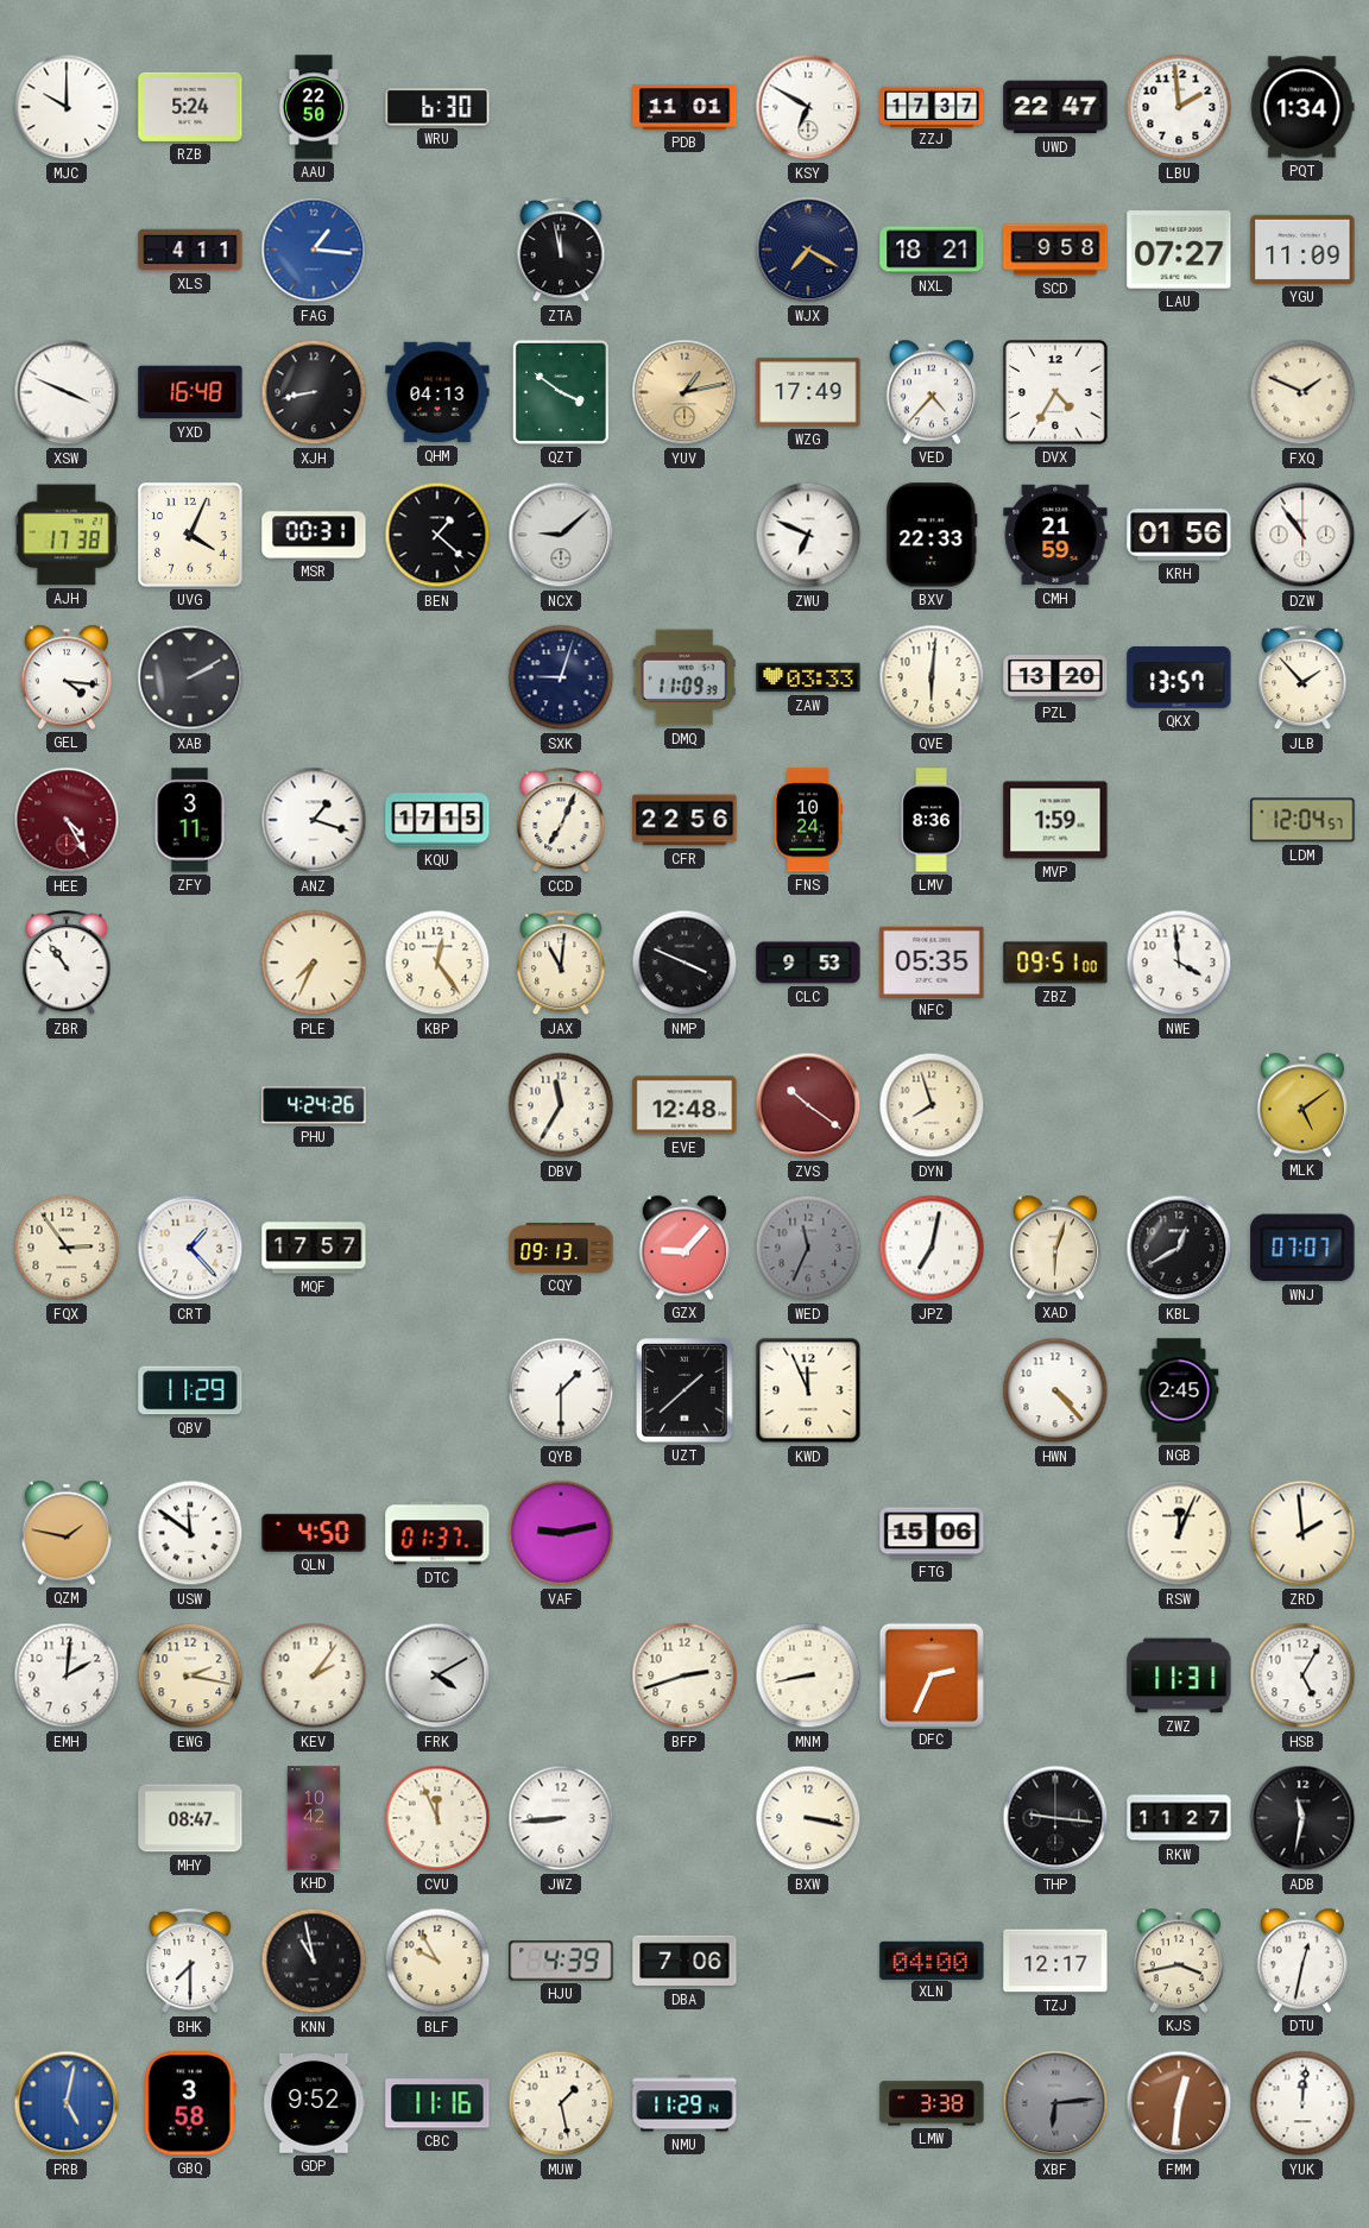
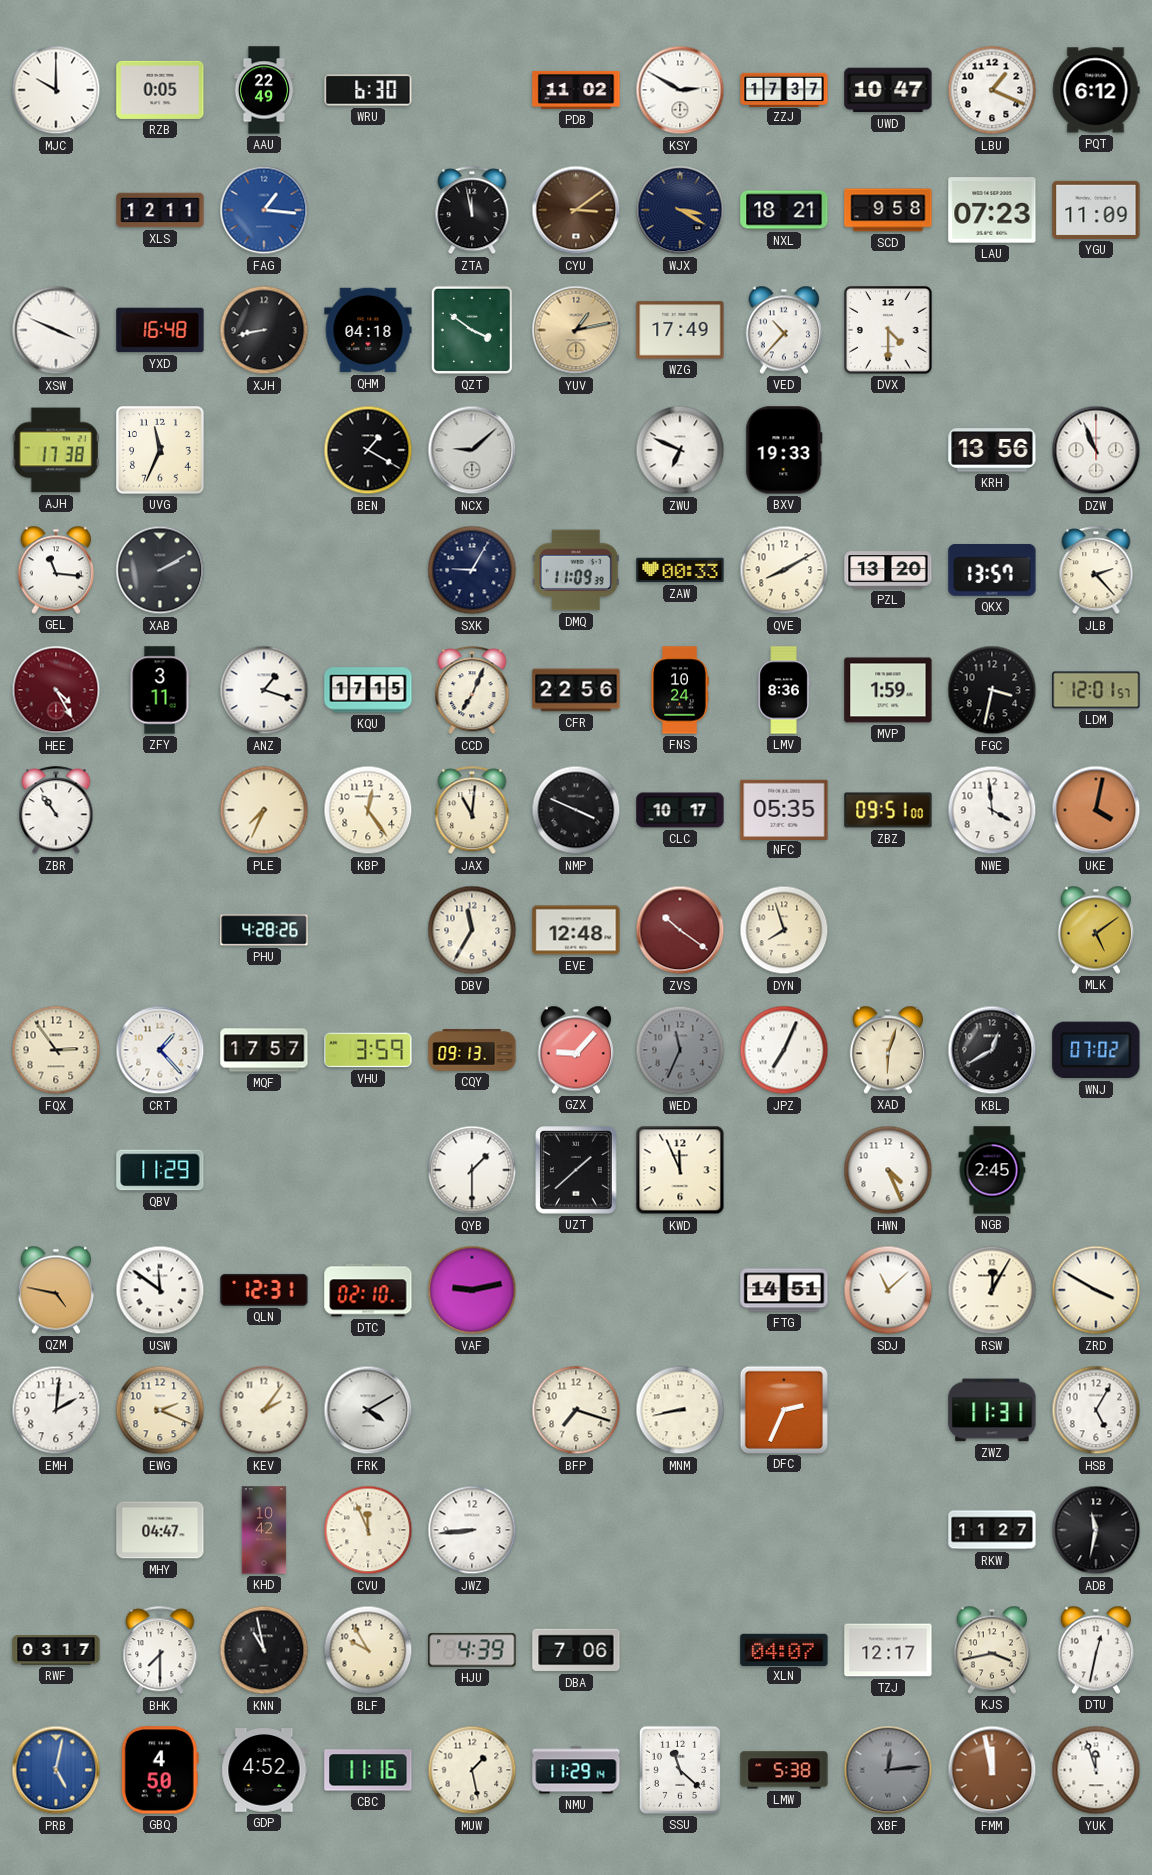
RZB: 5:24 -> 0:05 (160, 90)
AAU: 22:50 -> 22:49 (264, 90)
PDB: 11:01 -> 11:02 (576, 90)
KSY: 6:50 -> 2:50 (680, 90)
UWD: 22:47 -> 10:47 (888, 90)
LBU: 1:59 -> 1:19 (992, 90)
PQT: 1:34 -> 6:12 (1096, 90)
XLS: 4:11 -> 12:11 (160, 210)
CYU: none -> 3:09 (576, 210)
WJX: 7:20 -> 3:20 (680, 210)
LAU: 07:27 -> 07:23 (992, 210)
QHM: 04:13 -> 04:18 (368, 330)
VED: 4:37 -> 10:37 (784, 330)
DVX: 4:35 -> 4:30 (889, 331)
FXQ: 1:49 -> none (1302, 392)
UVG: 4:04 -> 11:34 (161, 451)
MSR: 00:31 -> none (314, 535)
BEN: 1:22 -> 1:20 (368, 450)
BXV: 22:33 -> 19:33 (784, 450)
CMH: 21:59 -> none (1055, 535)
KRH: 01:56 -> 13:56 (992, 450)
DZW: 10:54 -> 10:56 (1096, 450)
GEL: 4:16 -> 11:16 (56, 570)
SXK: 9:03 -> 9:05 (472, 570)
ZAW: 03:33 -> 00:33 (680, 570)
QVE: 6:01 -> 8:10 (784, 570)
JLB: 1:53 -> 2:23 (1096, 571)
FGC: none -> 3:32 (992, 690)
LDM: 12:04 -> 12:01 (1096, 690)
CLC: 9:53 -> 10:17 (680, 810)
UKE: none -> 4:02 (1096, 810)
PHU: 4:24 -> 4:28 (264, 930)
VHU: none -> 3:59 (368, 1050)
JPZ: 7:02 -> 7:04 (784, 1050)
WNJ: 07:07 -> 07:02 (1096, 1050)
HWN: 4:23 -> 4:26 (888, 1170)
QZM: 1:47 -> 4:47 (56, 1290)
QLN: 4:50 -> 12:31 (264, 1290)
DTC: 01:37 -> 02:10 (368, 1290)
FTG: 15:06 -> 14:51 (784, 1290)
SDJ: none -> 11:08 (888, 1290)
RSW: 12:04 -> 12:05 (992, 1290)
ZRD: 1:59 -> 3:50 (1096, 1290)
EWG: 2:17 -> 2:19 (160, 1410)
BFP: 2:42 -> 7:18 (576, 1410)
MHY: 08:47 -> 04:47 (160, 1530)
BXW: 3:17 -> none (808, 1818)
THP: 9:16 -> none (1055, 1818)
RWF: none -> 03:17 (56, 1650)
XLN: 04:00 -> 04:07 (784, 1649)
GBQ: 3:58 -> 4:50 (160, 1770)
GDP: 9:52 -> 4:52 (264, 1771)
SSU: none -> 11:22 (680, 1770)
LMW: 3:38 -> 5:38 (784, 1770)
XBF: 6:14 -> 12:14 (888, 1770)
FMM: 12:31 -> 11:58 (992, 1770)
YUK: 12:01 -> 11:57 (1096, 1770)
